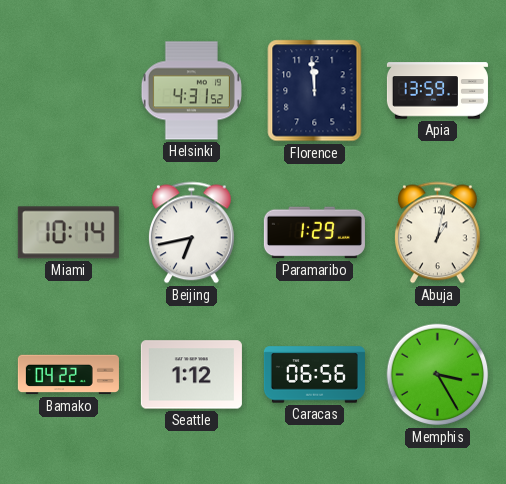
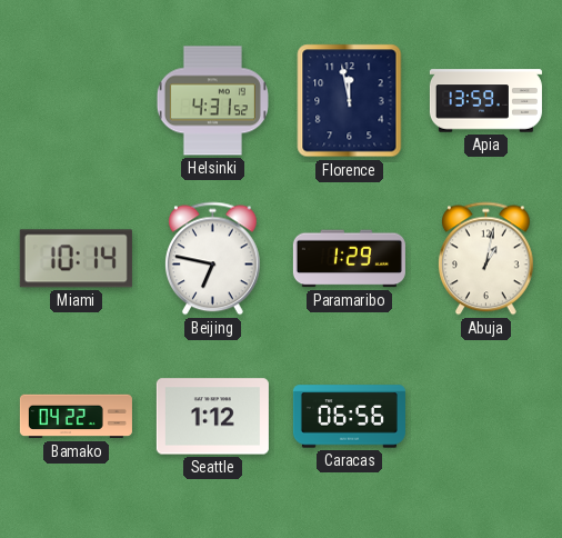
Florence: 11:59 -> 11:58 (350, 101)
Beijing: 6:43 -> 6:47 (212, 259)
Memphis: 3:25 -> none (438, 375)
